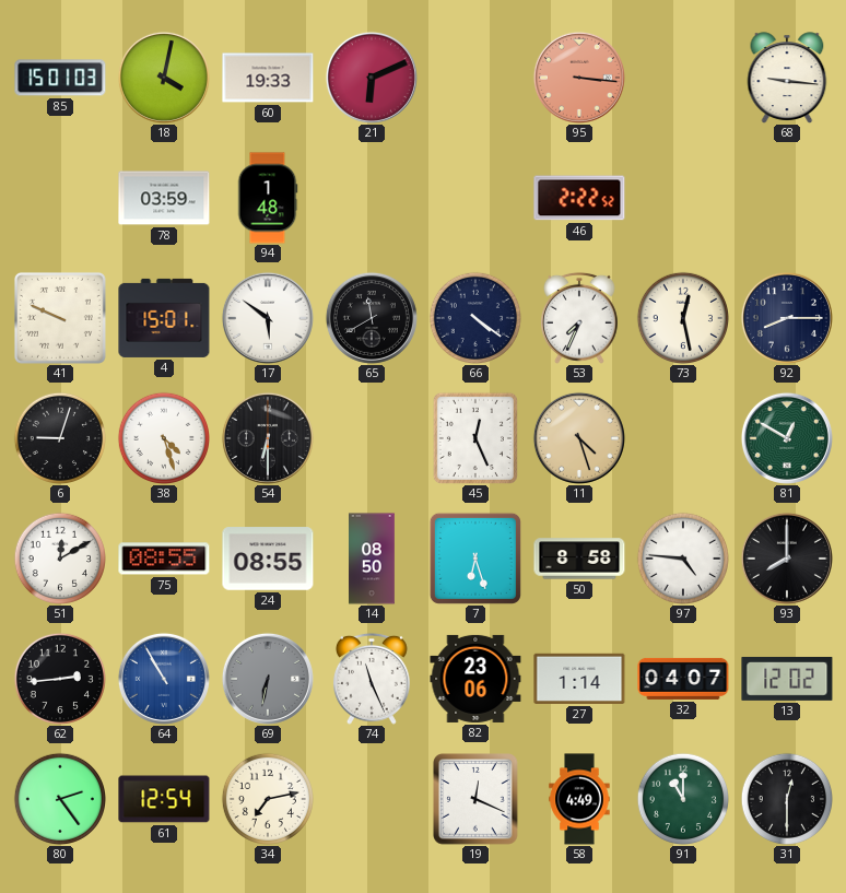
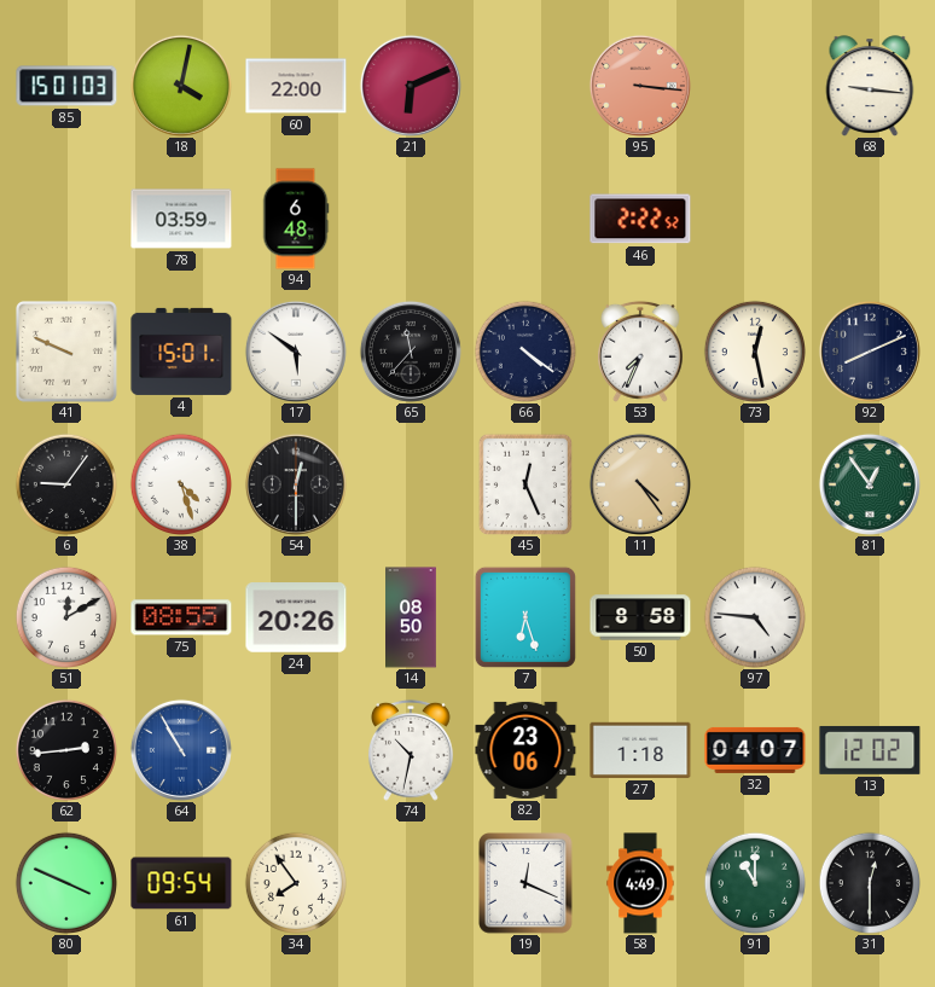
60: 19:33 -> 22:00 (296, 86)
94: 1:48 -> 6:48 (296, 219)
65: 11:40 -> 11:37 (411, 352)
92: 8:15 -> 8:11 (870, 352)
6: 9:03 -> 9:06 (65, 483)
54: 6:30 -> 12:30 (296, 484)
11: 4:27 -> 4:24 (640, 484)
81: 12:50 -> 12:54 (870, 484)
24: 08:55 -> 20:26 (296, 617)
93: 8:00 -> none (787, 559)
69: 6:32 -> none (268, 679)
74: 11:26 -> 10:32 (412, 750)
27: 1:14 -> 1:18 (640, 750)
80: 2:24 -> 3:49 (65, 882)
61: 12:54 -> 09:54 (181, 883)
34: 7:13 -> 7:54 (295, 882)
